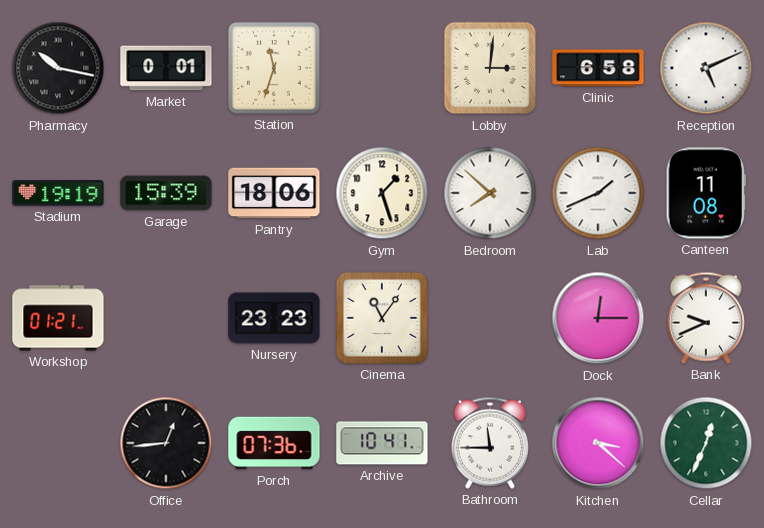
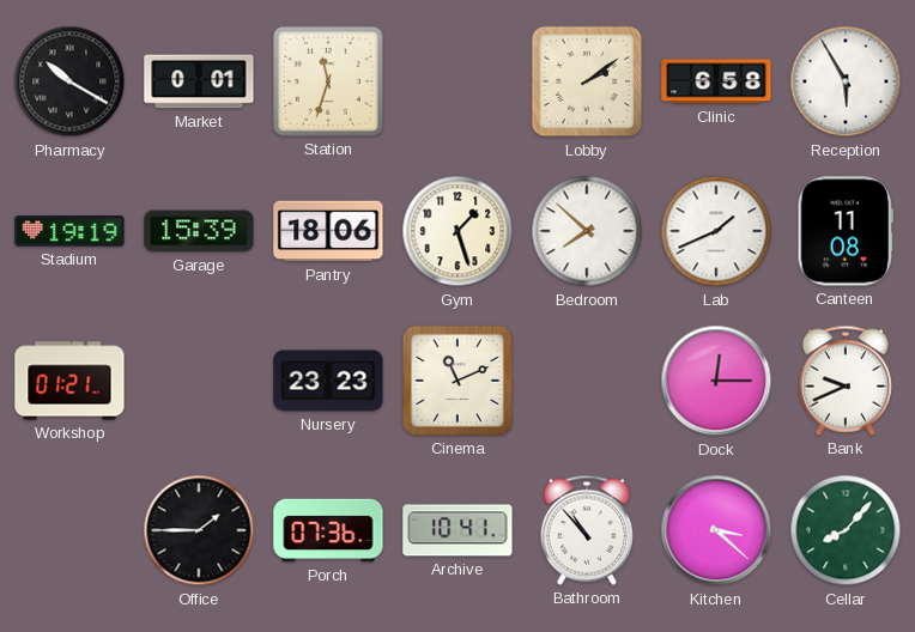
Pharmacy: 10:17 -> 10:20 (69, 81)
Lobby: 3:01 -> 2:09 (587, 81)
Reception: 5:11 -> 5:55 (846, 81)
Cinema: 11:06 -> 11:11 (457, 381)
Office: 12:44 -> 1:45 (199, 530)
Bathroom: 11:45 -> 10:53 (587, 530)
Cellar: 12:34 -> 8:07 (846, 530)
